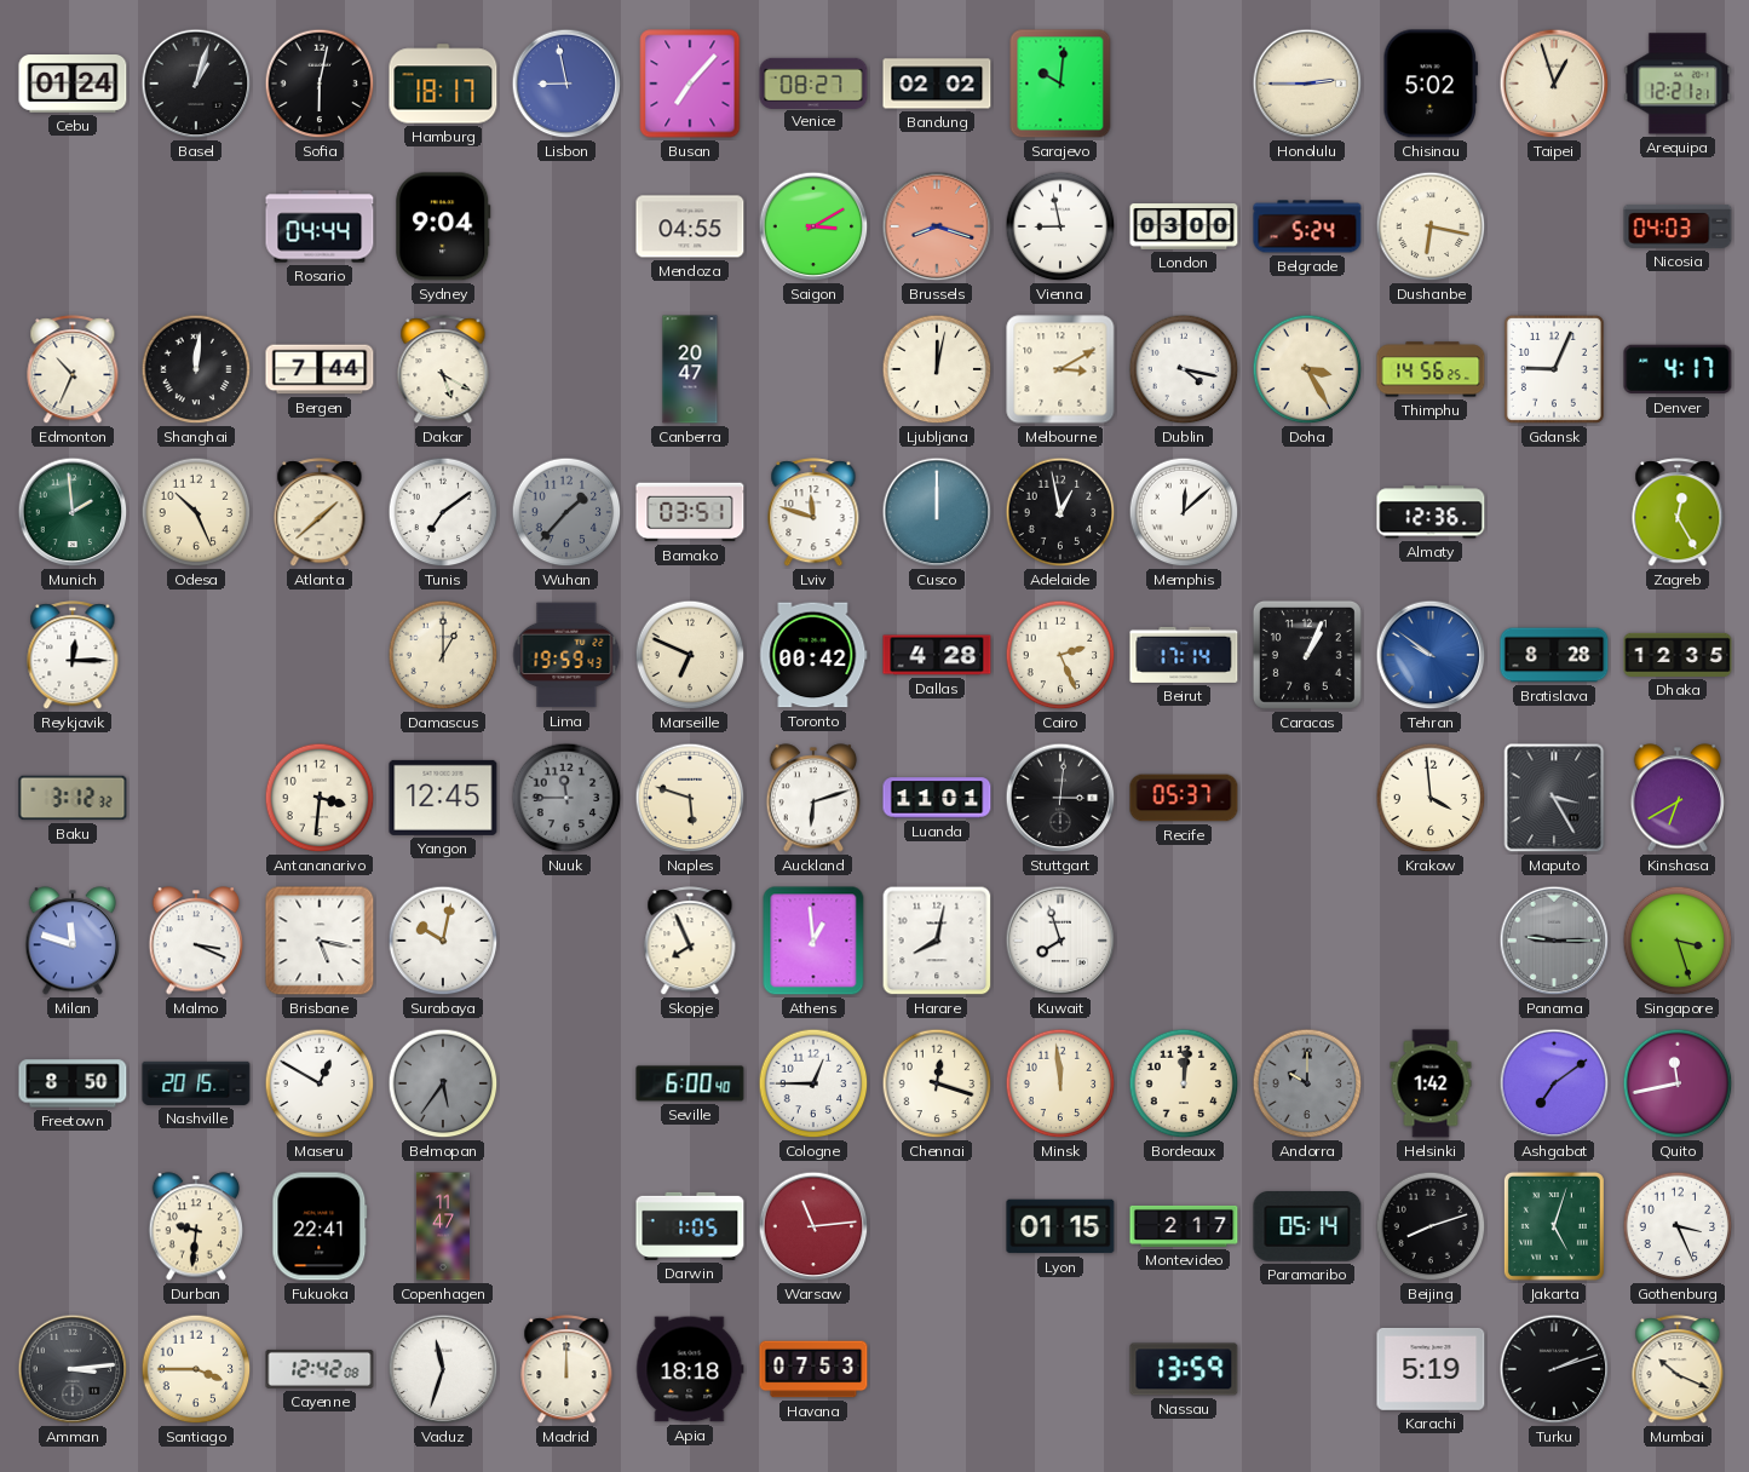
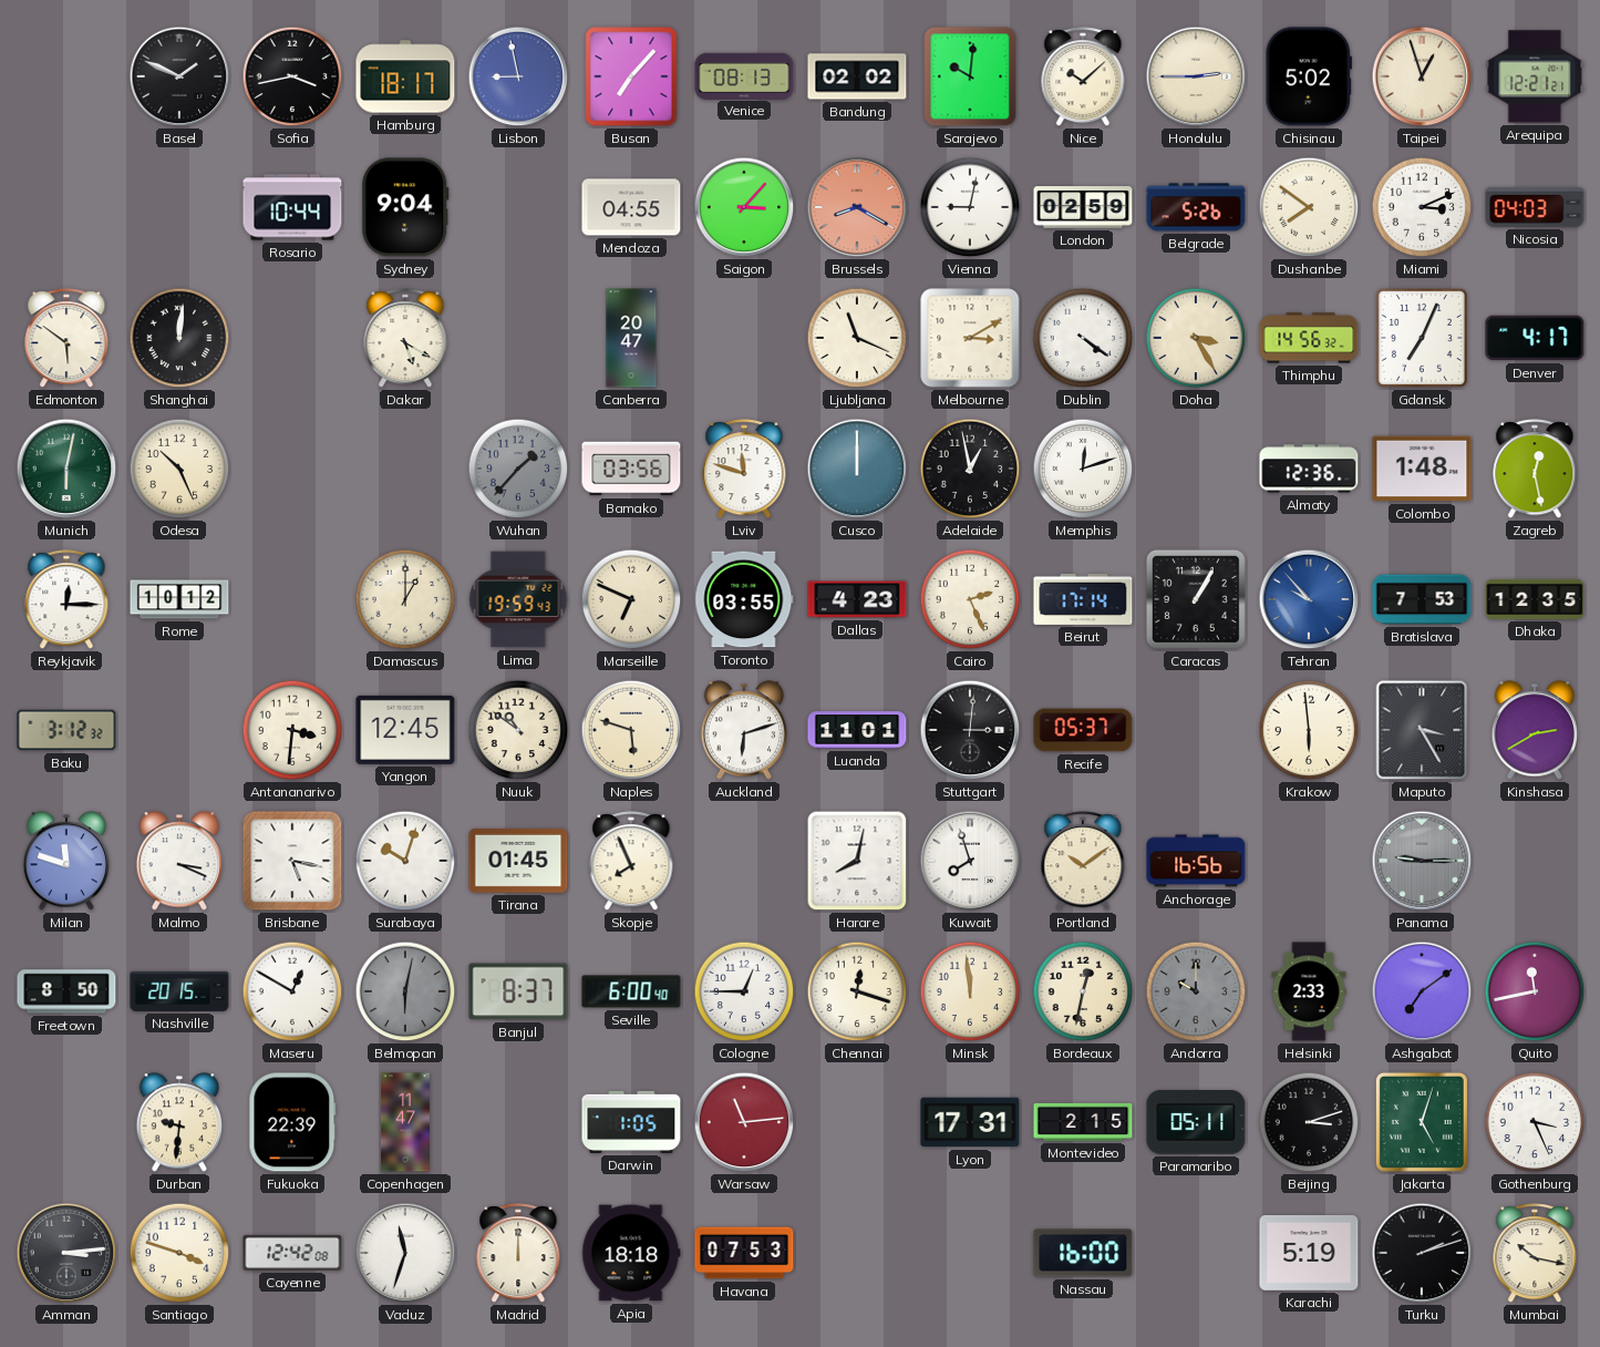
Cebu: 01:24 -> none (73, 85)
Basel: 1:03 -> 1:49 (179, 76)
Sofia: 6:02 -> 3:43 (292, 76)
Venice: 08:27 -> 08:13 (744, 75)
Nice: none -> 10:08 (1083, 78)
Rosario: 04:44 -> 10:44 (292, 207)
Saigon: 3:10 -> 3:07 (744, 207)
Brussels: 8:18 -> 8:20 (857, 207)
Vienna: 8:58 -> 9:02 (970, 207)
London: 03:00 -> 02:59 (1083, 207)
Belgrade: 5:24 -> 5:26 (1196, 207)
Dushanbe: 6:17 -> 7:51 (1309, 207)
Miami: none -> 3:11 (1422, 207)
Edmonton: 10:34 -> 5:51 (66, 339)
Bergen: 7:44 -> none (320, 369)
Ljubljana: 12:02 -> 11:19 (857, 338)
Dublin: 4:17 -> 4:21 (1083, 338)
Thimphu: 14:56:25 -> 14:56:32 (1309, 338)
Gdansk: 9:04 -> 7:04 (1422, 338)
Munich: 1:59 -> 6:02 (66, 469)
Atlanta: 1:38 -> none (320, 513)
Tunis: 7:09 -> none (443, 512)
Bamako: 03:51 -> 03:56 (631, 469)
Memphis: 12:08 -> 12:12 (1083, 469)
Colombo: none -> 1:48 (1422, 469)
Zagreb: 12:25 -> 12:28 (1535, 470)
Rome: none -> 10:12 (179, 599)
Toronto: 00:42 -> 03:55 (744, 599)
Dallas: 4:28 -> 4:23 (857, 599)
Caracas: 1:04 -> 1:05 (1196, 599)
Tehran: 9:51 -> 9:53 (1309, 599)
Bratislava: 8:28 -> 7:53 (1422, 599)
Nuuk: 11:45 -> 10:51 (518, 730)
Nuuk dial: grey -> cream (518, 730)
Krakow: 3:59 -> 5:59 (1309, 730)
Kinshasa: 6:40 -> 2:40 (1535, 730)
Surabaya: 10:02 -> 10:03 (405, 861)
Tirana: none -> 01:45 (518, 861)
Athens: 12:59 -> none (813, 941)
Portland: none -> 10:09 (1083, 862)
Anchorage: none -> 16:56 (1196, 861)
Singapore: 3:27 -> none (1678, 941)
Belmopan: 5:36 -> 6:02 (405, 991)
Banjul: none -> 8:37 (518, 991)
Bordeaux: 12:01 -> 12:32 (1083, 991)
Helsinki: 1:42 -> 2:33 (1309, 991)
Fukuoka: 22:41 -> 22:39 (292, 1122)
Lyon: 01:15 -> 17:31 (970, 1122)
Montevideo: 2:17 -> 2:15 (1083, 1122)
Paramaribo: 05:14 -> 05:11 (1196, 1123)
Beijing: 8:12 -> 3:12 (1309, 1122)
Santiago: 3:45 -> 3:48 (179, 1253)
Nassau: 13:59 -> 16:00 (1083, 1253)
Mumbai: 10:19 -> 10:17 (1535, 1254)
